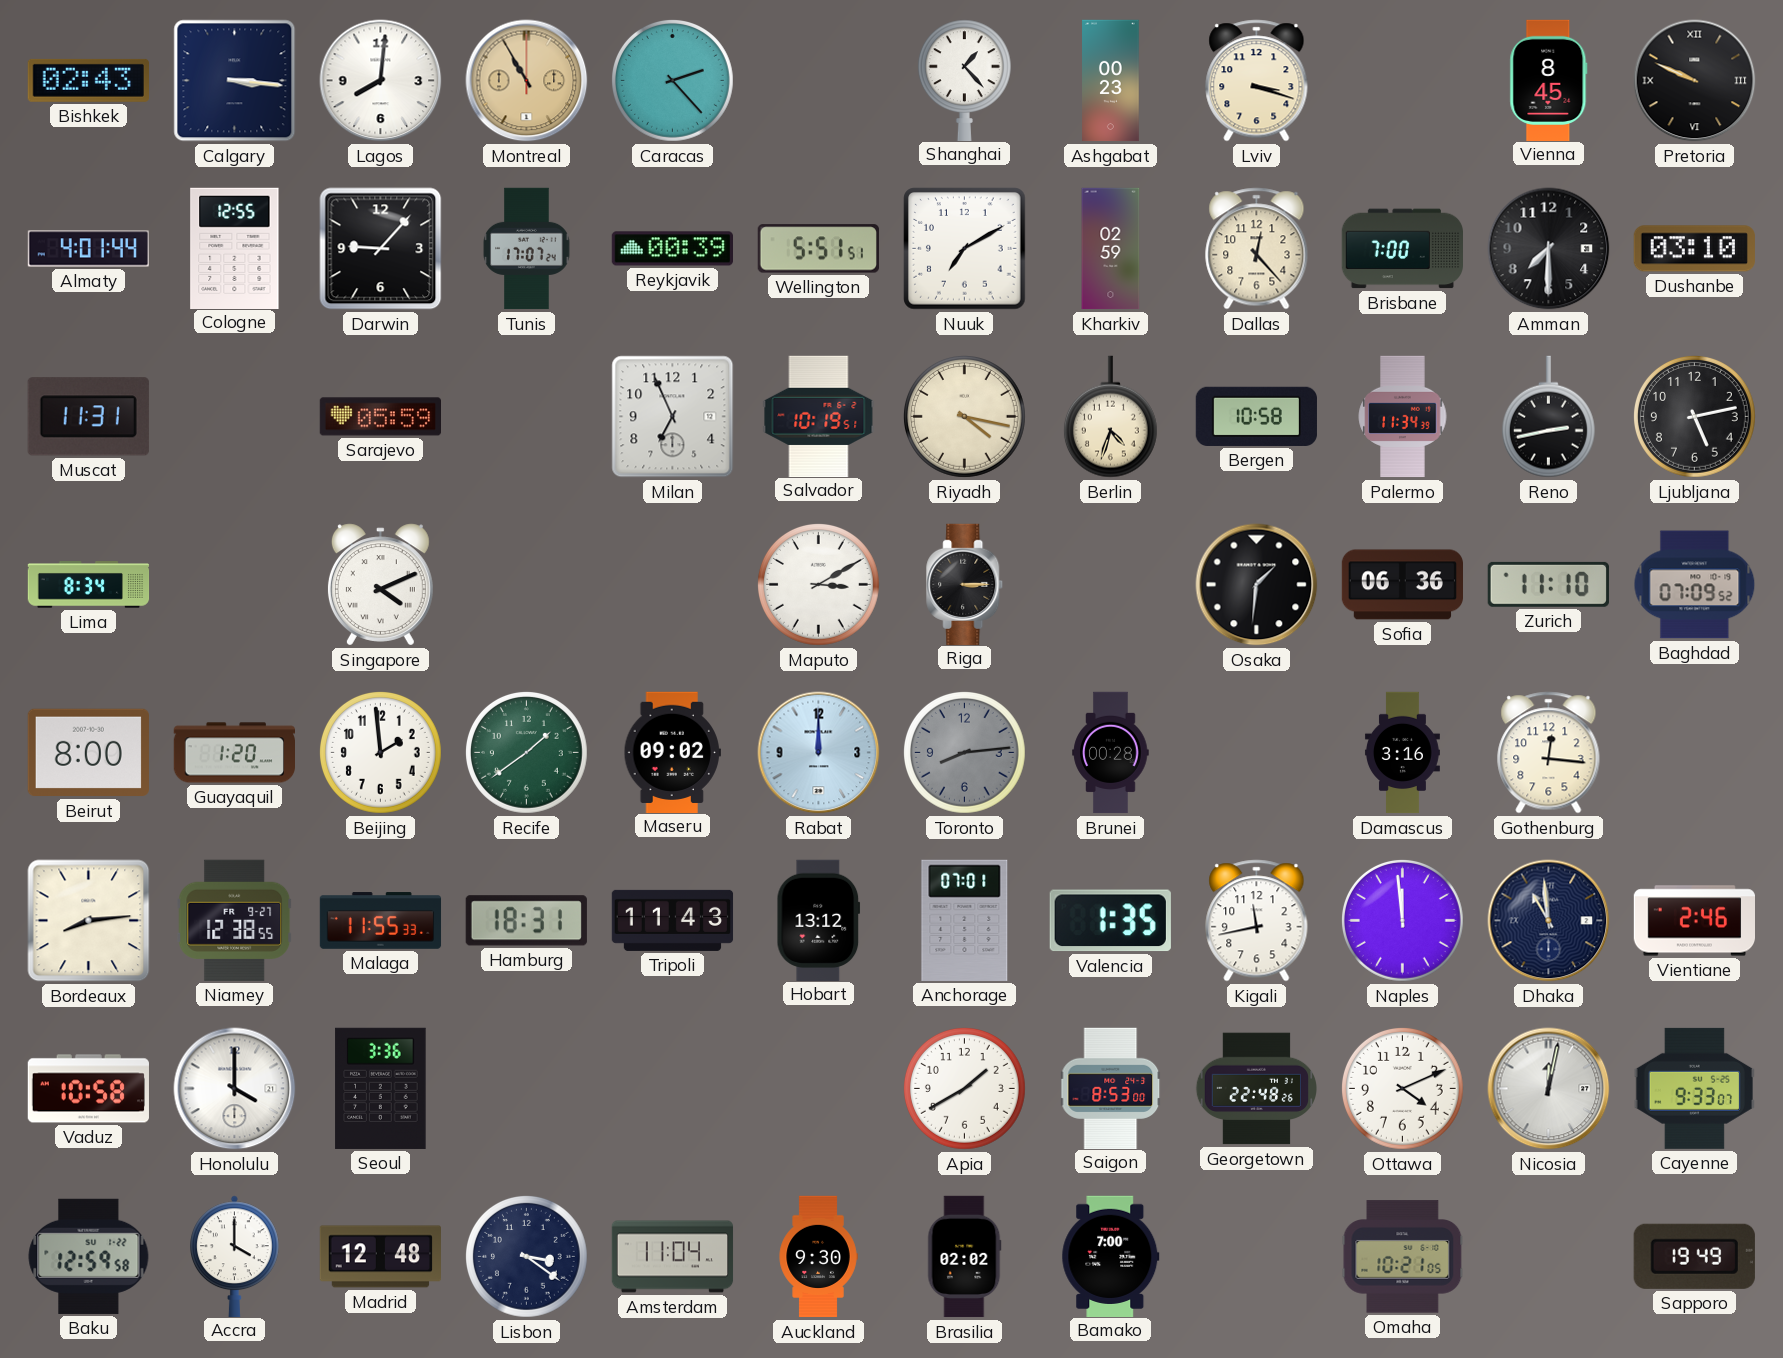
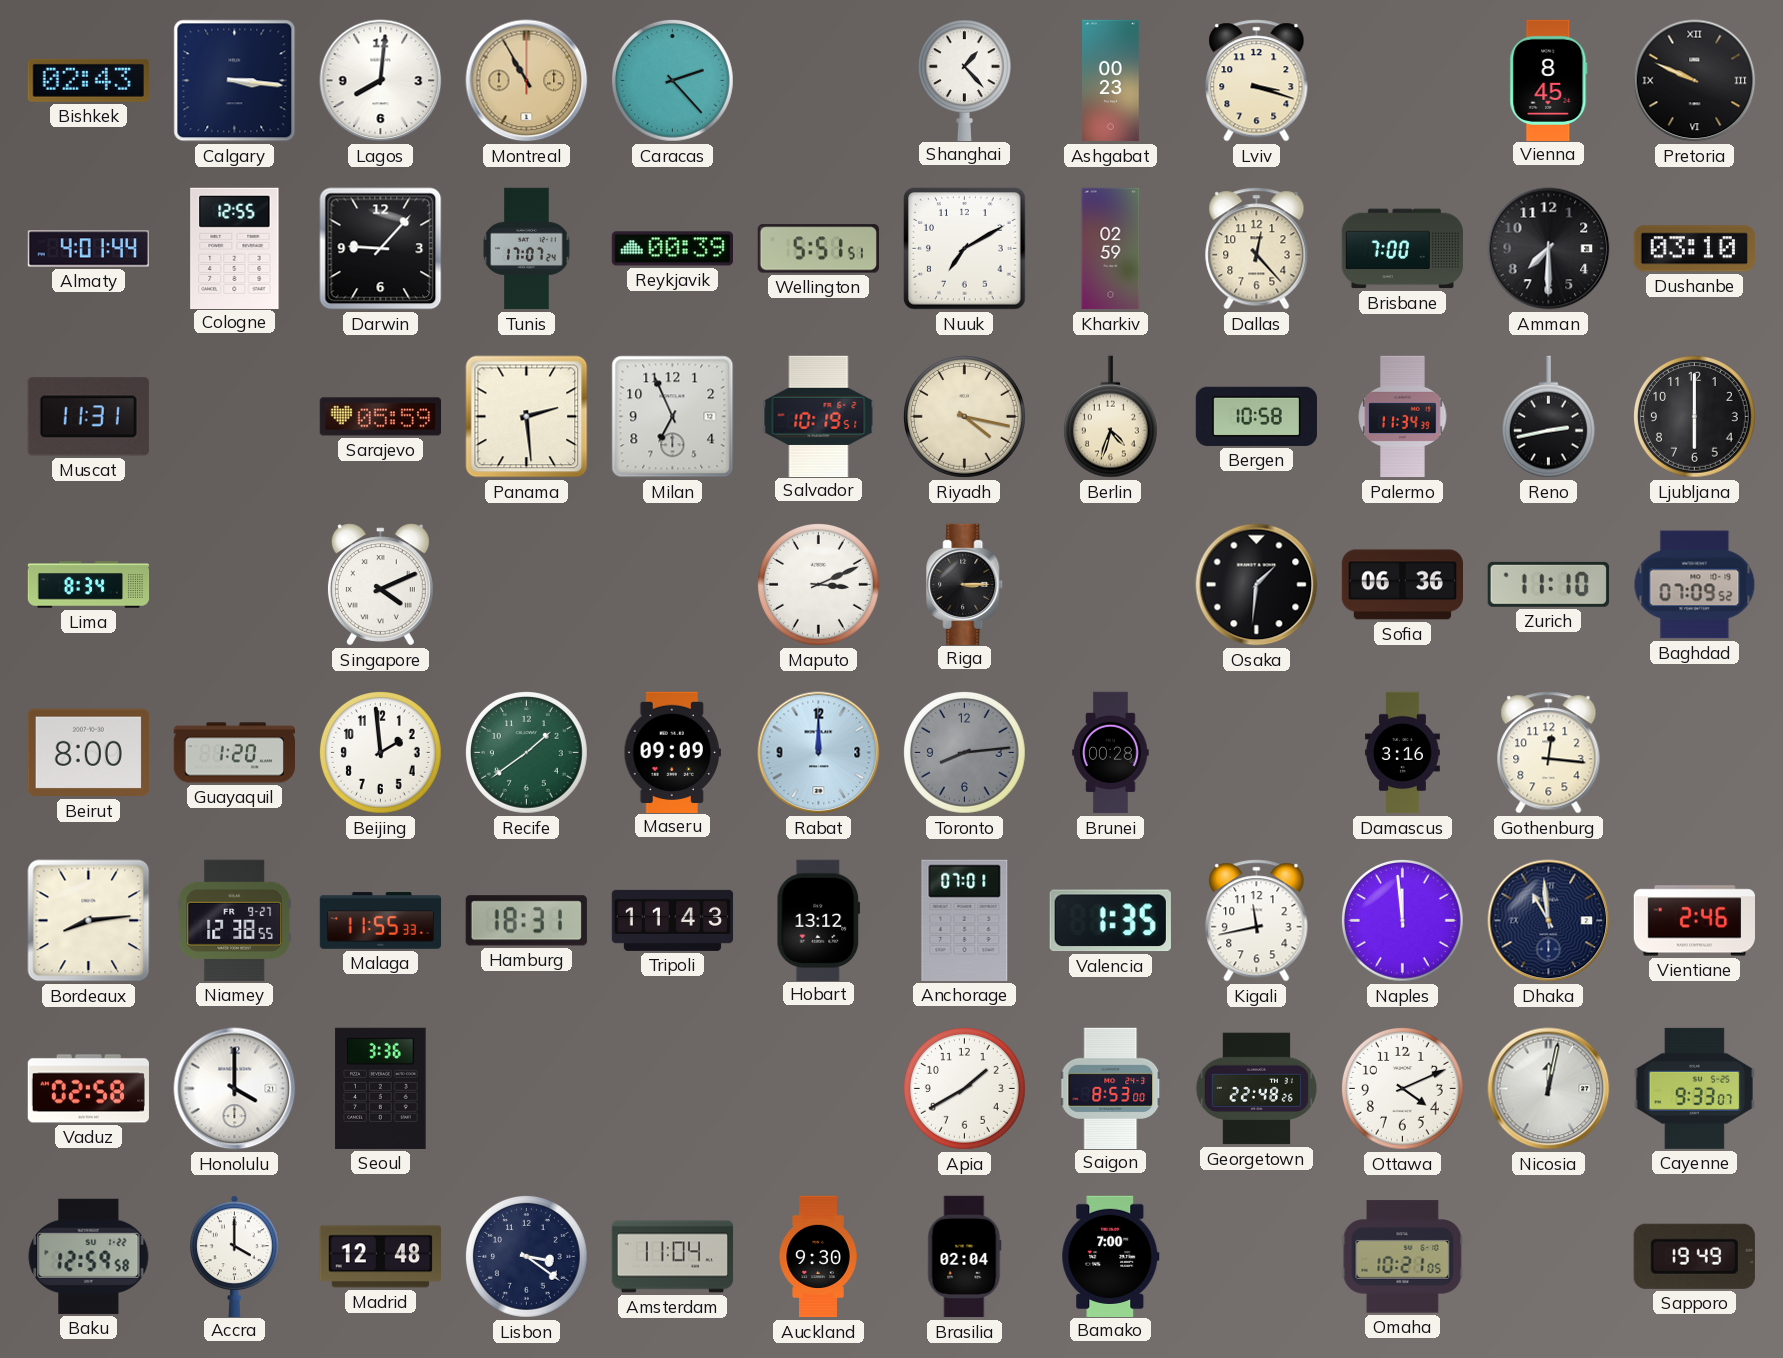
Panama: none -> 2:29 (527, 417)
Ljubljana: 5:13 -> 6:00 (1694, 416)
Maputo: 3:10 -> 3:11 (818, 584)
Maseru: 09:02 -> 09:09 (672, 752)
Vaduz: 10:58 -> 02:58 (88, 1089)
Brasilia: 02:02 -> 02:04 (965, 1257)
